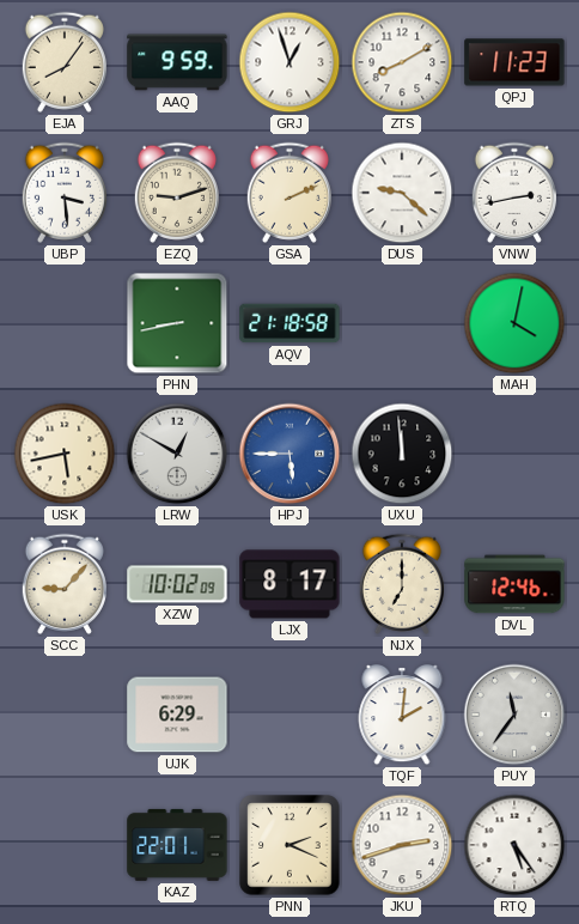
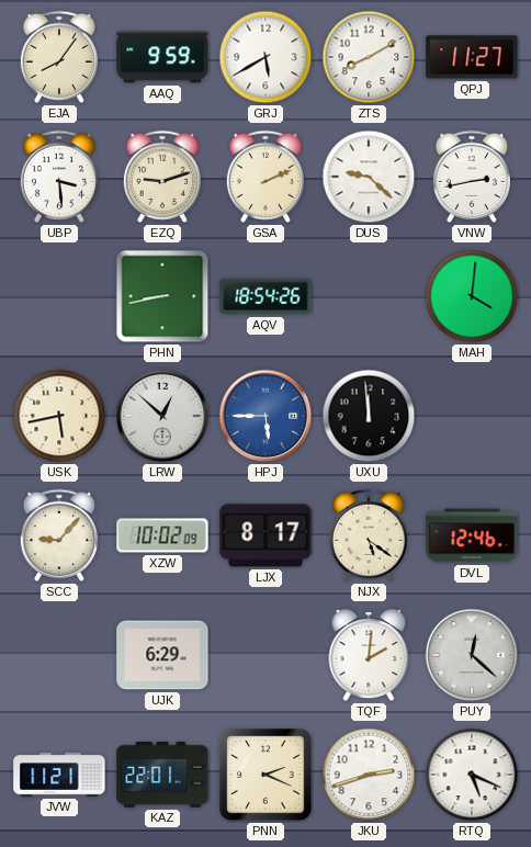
GRJ: 12:57 -> 5:40 (265, 57)
QPJ: 11:23 -> 11:27 (472, 57)
AQV: 21:18 -> 18:54 (265, 296)
MAH: 4:02 -> 4:01 (472, 296)
LRW: 12:50 -> 12:52 (162, 416)
NJX: 7:00 -> 5:21 (369, 535)
PUY: 11:36 -> 12:22 (472, 655)
JVW: none -> 11:21 (59, 775)
RTQ: 5:24 -> 5:19 (472, 775)
